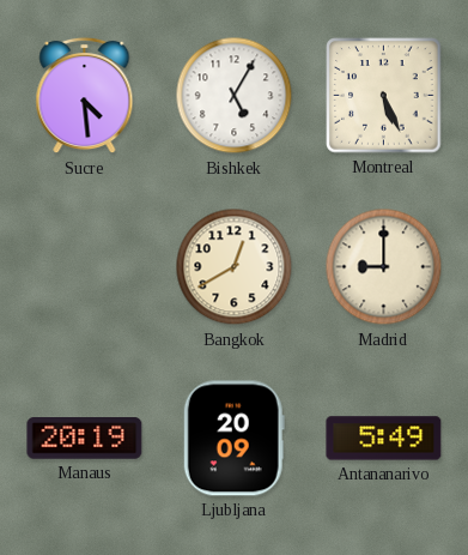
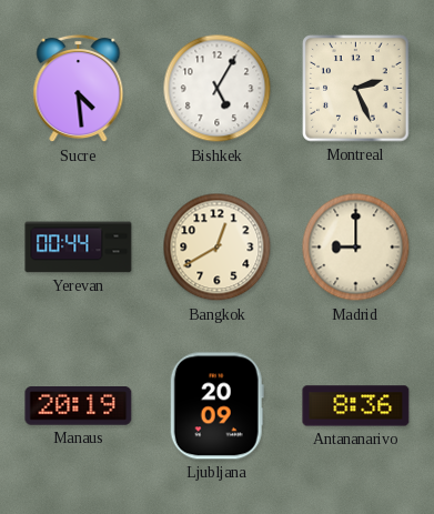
Montreal: 5:26 -> 2:26 (356, 89)
Yerevan: none -> 00:44 (79, 248)
Antananarivo: 5:49 -> 8:36 (356, 406)
